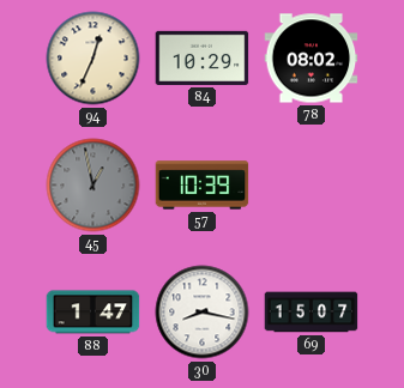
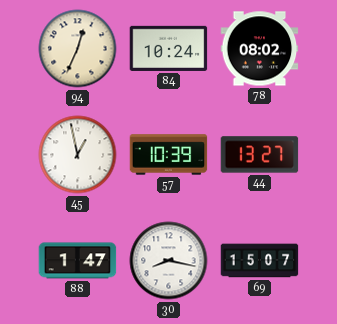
84: 10:29 -> 10:24 (169, 48)
45 dial: grey -> white (78, 155)
44: none -> 13:27 (260, 155)
